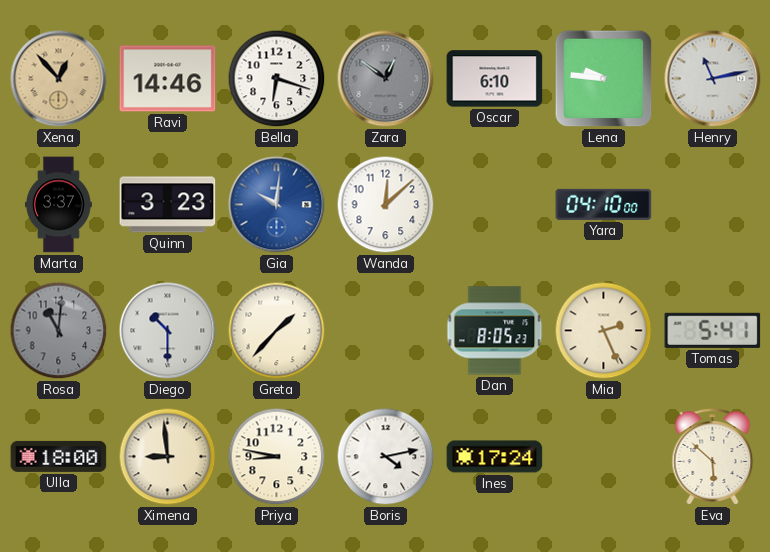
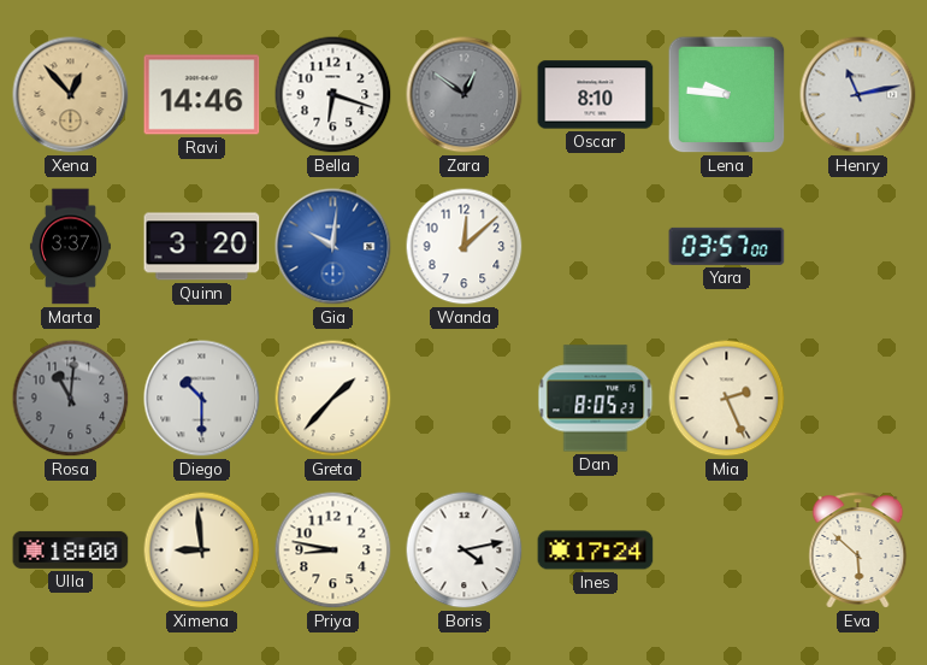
Oscar: 6:10 -> 8:10 (596, 95)
Quinn: 3:23 -> 3:20 (202, 247)
Yara: 04:10 -> 03:57 (727, 246)
Tomas: 5:41 -> none (713, 330)
